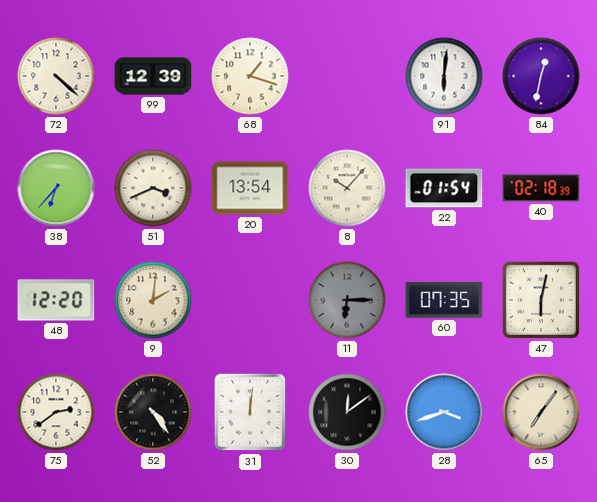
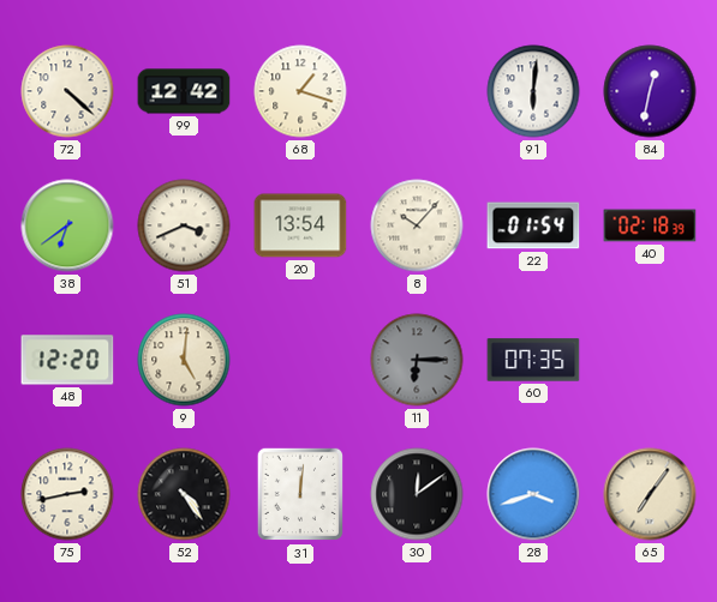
99: 12:39 -> 12:42 (184, 91)
38: 6:37 -> 6:39 (67, 225)
9: 2:01 -> 5:01 (184, 360)
47: 6:02 -> none (541, 300)
75: 2:39 -> 2:43 (67, 494)
